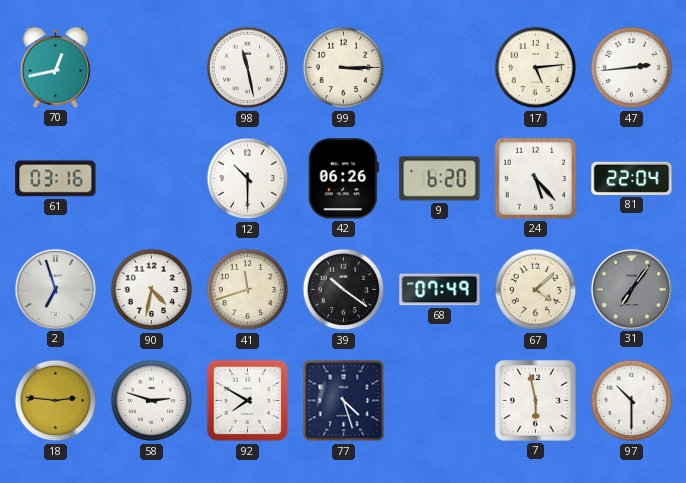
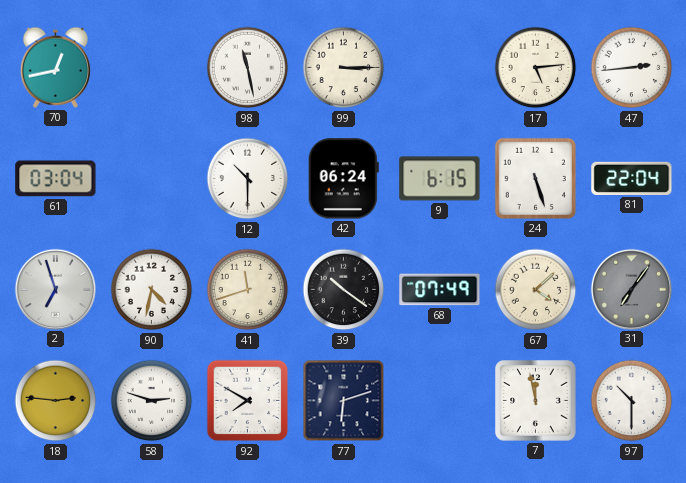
61: 03:16 -> 03:04 (56, 179)
42: 06:26 -> 06:24 (343, 179)
9: 6:20 -> 6:15 (440, 179)
24: 5:23 -> 5:27 (535, 178)
77: 4:27 -> 6:12 (344, 401)
7: 5:58 -> 11:58 (536, 401)
